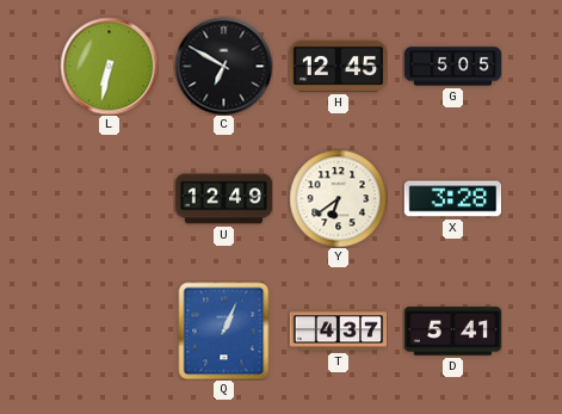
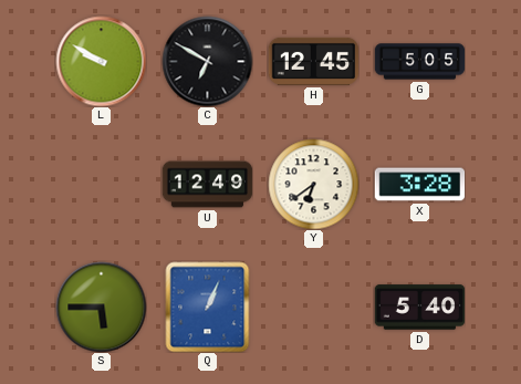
L: 6:32 -> 9:50 (101, 61)
S: none -> 5:45 (101, 307)
T: 4:37 -> none (338, 332)
D: 5:41 -> 5:40 (419, 308)
